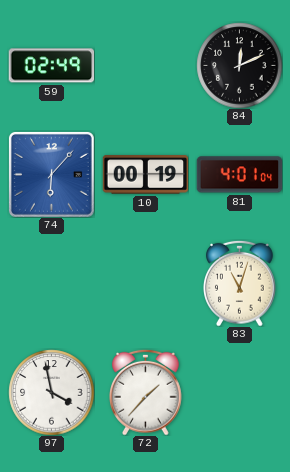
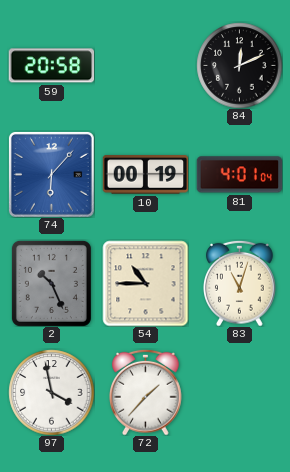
59: 02:49 -> 20:58 (51, 66)
2: none -> 10:26 (51, 283)
54: none -> 10:45 (145, 283)
